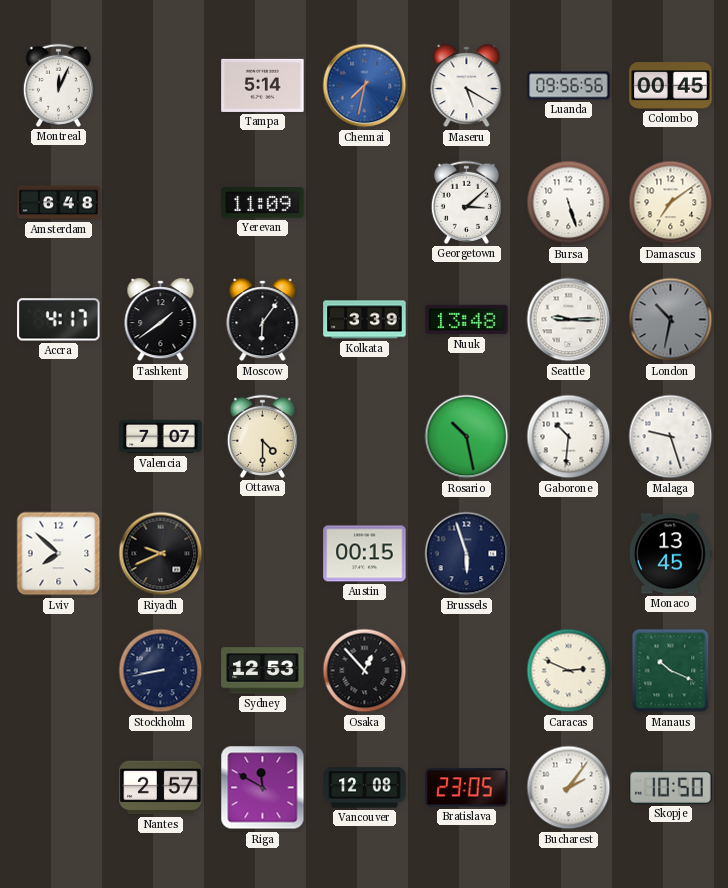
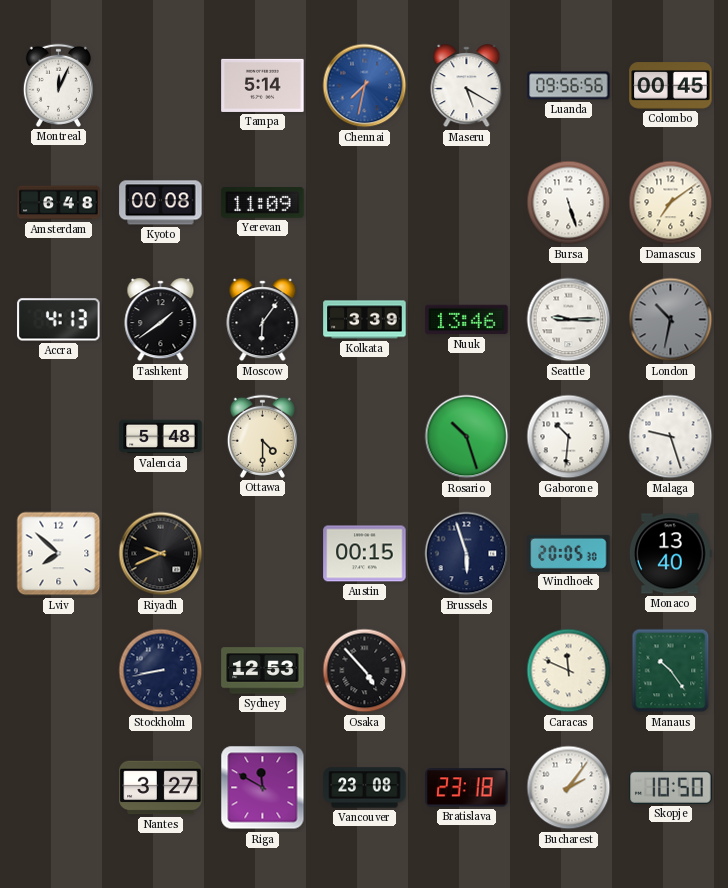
Kyoto: none -> 00:08 (161, 203)
Georgetown: 3:08 -> none (466, 202)
Accra: 4:17 -> 4:13 (59, 320)
Nuuk: 13:48 -> 13:46 (467, 320)
Valencia: 7:07 -> 5:48 (161, 437)
Rosario: 10:28 -> 10:27 (467, 437)
Windhoek: none -> 20:05 (569, 553)
Monaco: 13:45 -> 13:40 (670, 554)
Osaka: 12:53 -> 4:53 (365, 671)
Caracas: 2:49 -> 11:49 (569, 671)
Manaus: 10:19 -> 10:24 (671, 671)
Nantes: 2:57 -> 3:27 (161, 788)
Vancouver: 12:08 -> 23:08 (365, 788)
Bratislava: 23:05 -> 23:18 (467, 788)
